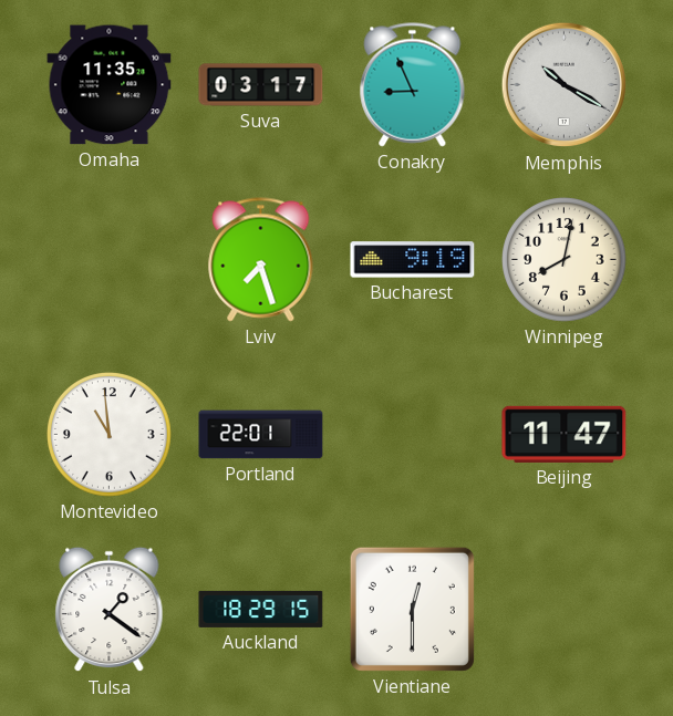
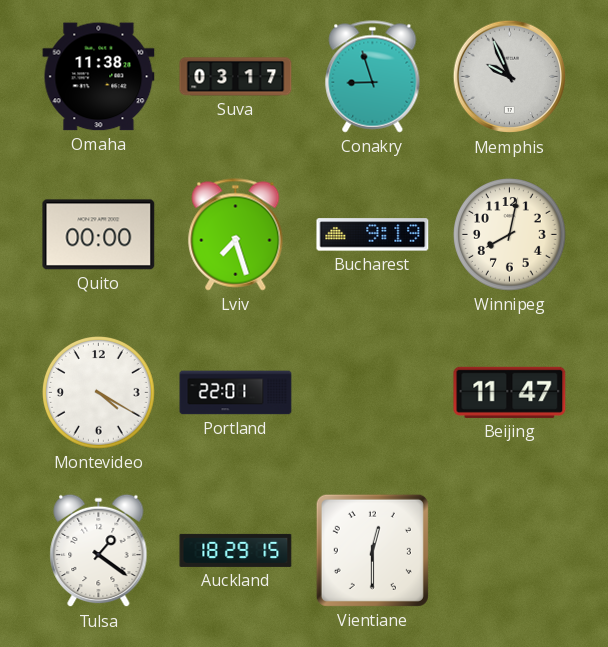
Omaha: 11:35 -> 11:38 (99, 77)
Conakry: 8:56 -> 8:57 (373, 77)
Memphis: 10:20 -> 9:56 (510, 77)
Quito: none -> 00:00 (99, 235)
Montevideo: 10:59 -> 4:20 (99, 393)
